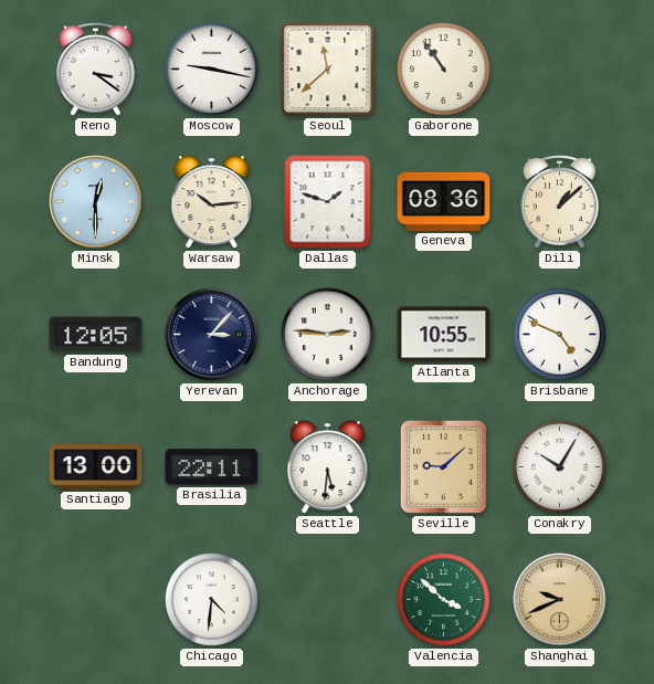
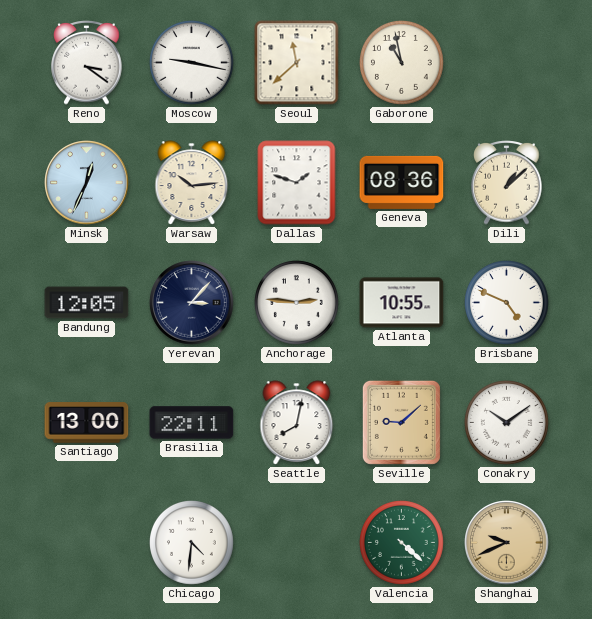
Gaborone: 10:54 -> 10:58 (402, 63)
Minsk: 12:30 -> 12:34 (87, 183)
Seattle: 5:31 -> 8:02 (297, 423)
Conakry: 10:05 -> 10:09 (507, 423)
Valencia: 3:52 -> 4:22 (402, 543)
